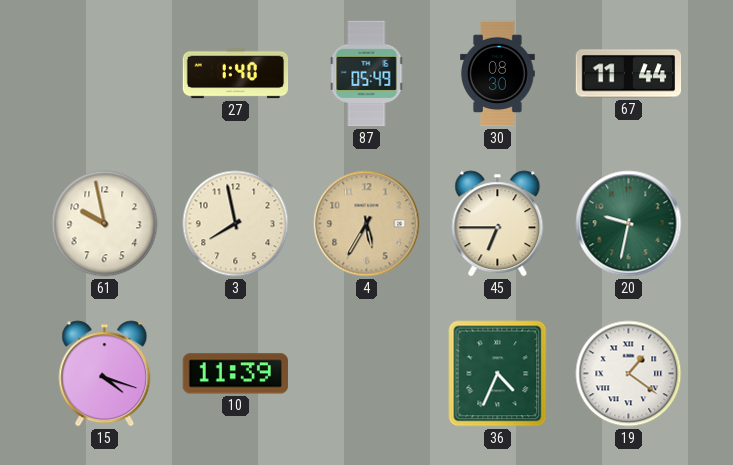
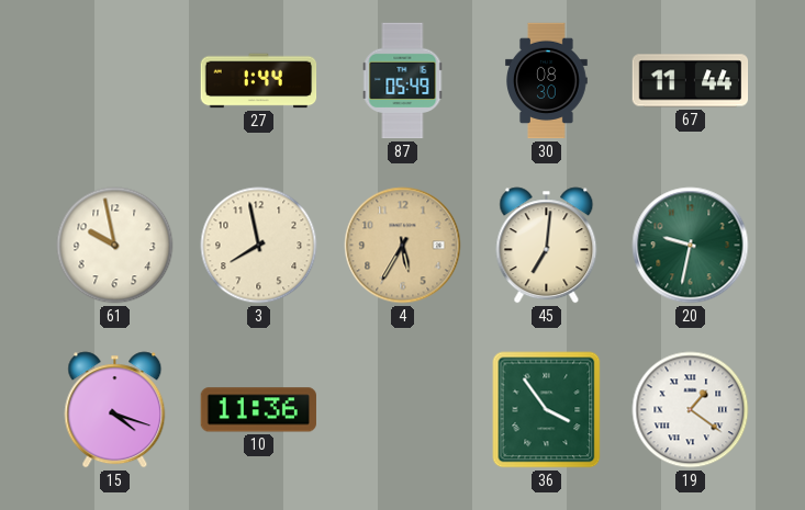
27: 1:40 -> 1:44 (259, 81)
45: 6:45 -> 7:01 (547, 246)
10: 11:39 -> 11:36 (258, 410)
36: 4:34 -> 3:54 (547, 410)
